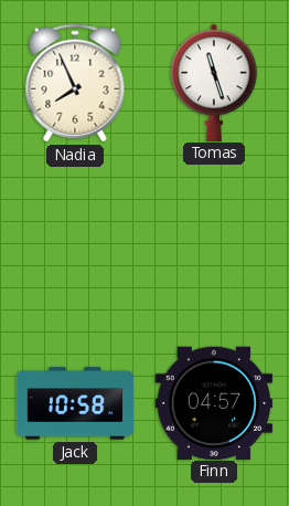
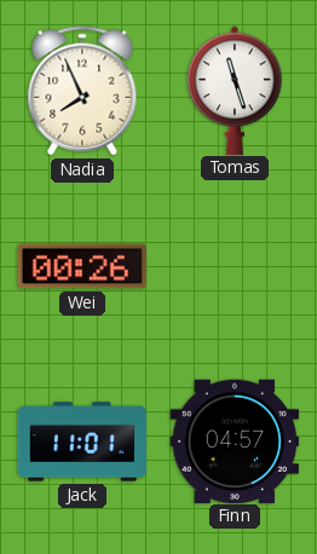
Wei: none -> 00:26 (81, 266)
Jack: 10:58 -> 11:01 (82, 442)
